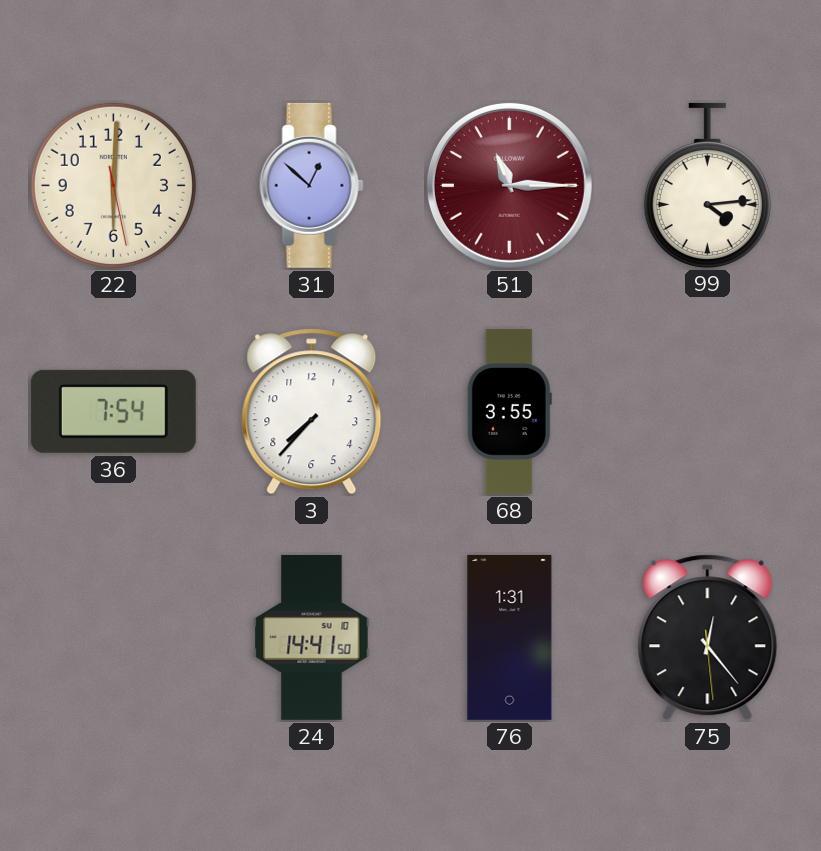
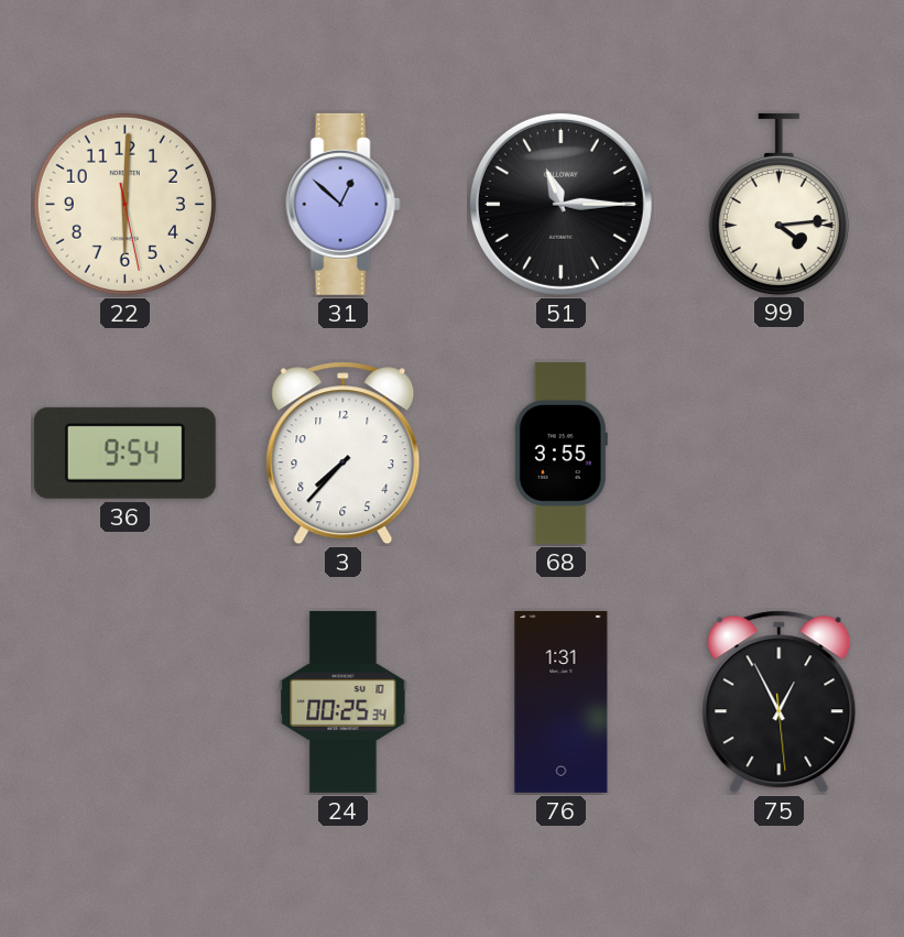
51 dial: burgundy -> black (560, 204)
36: 7:54 -> 9:54 (124, 453)
24: 14:41 -> 00:25 (344, 701)
75: 12:23 -> 12:55 (780, 702)
